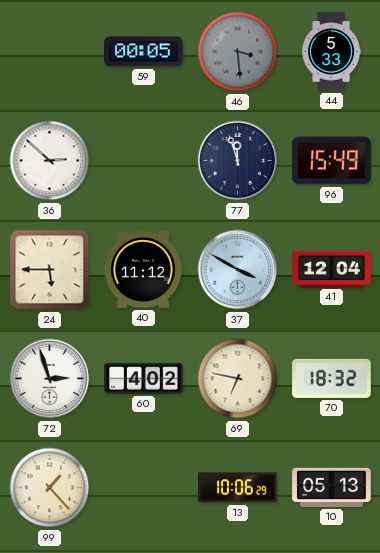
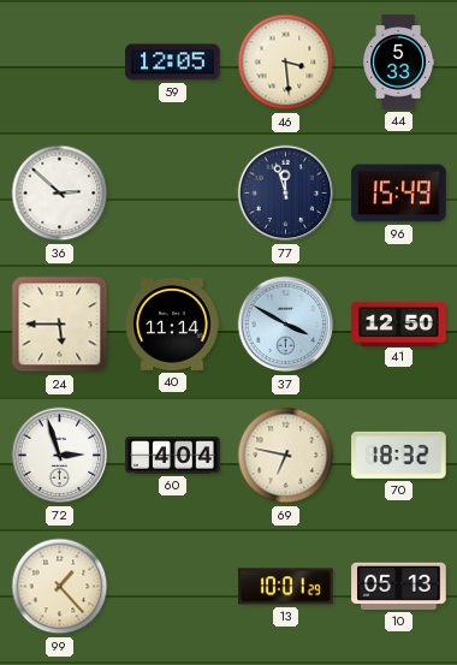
59: 00:05 -> 12:05 (173, 63)
46 dial: grey -> cream (286, 63)
40: 11:12 -> 11:14 (172, 325)
41: 12:04 -> 12:50 (399, 323)
60: 4:02 -> 4:04 (173, 456)
13: 10:06 -> 10:01 (286, 587)
